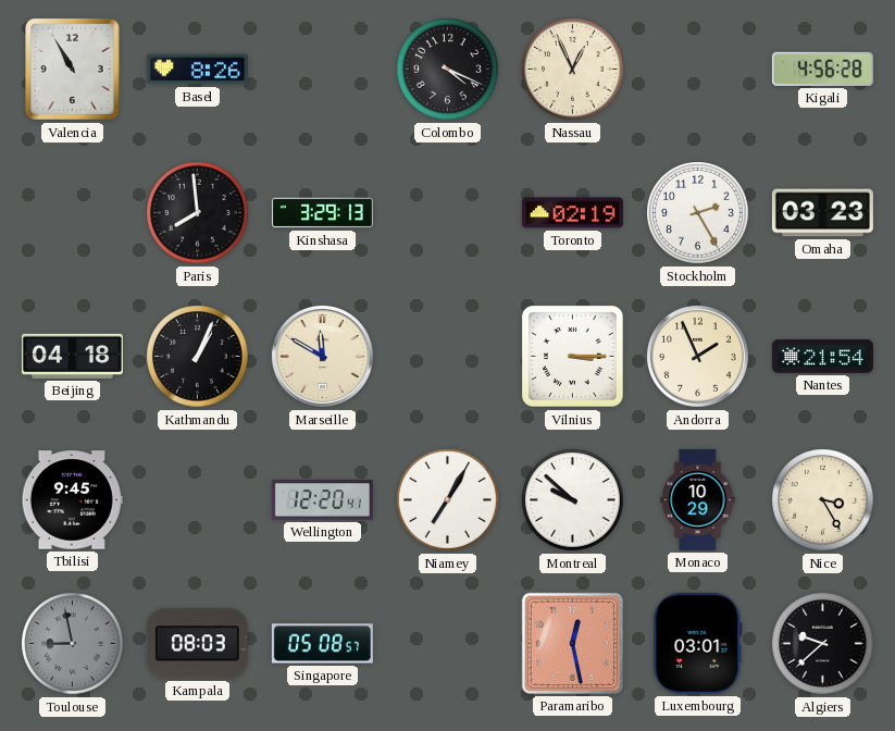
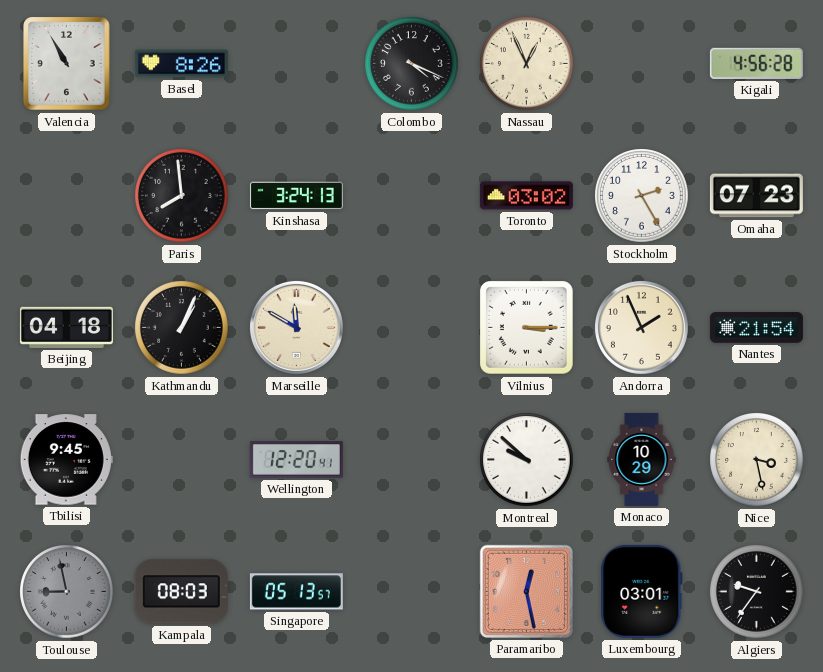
Kinshasa: 3:29 -> 3:24 (296, 196)
Toronto: 02:19 -> 03:02 (526, 196)
Omaha: 03:23 -> 07:23 (756, 196)
Niamey: 7:05 -> none (448, 500)
Nice: 3:25 -> 3:28 (757, 460)
Singapore: 05:08 -> 05:13 (296, 592)
Algiers: 9:38 -> 9:36 (757, 592)
